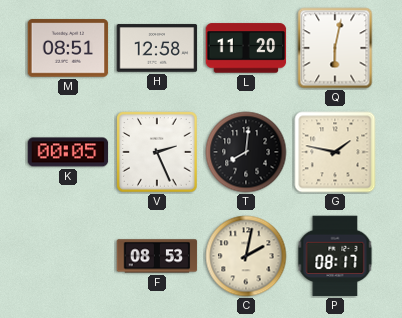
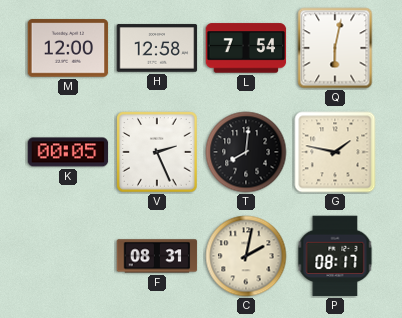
M: 08:51 -> 12:00 (68, 48)
L: 11:20 -> 7:54 (246, 48)
F: 08:53 -> 08:31 (157, 256)
